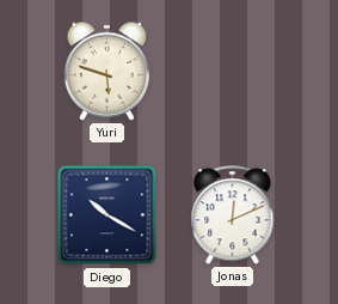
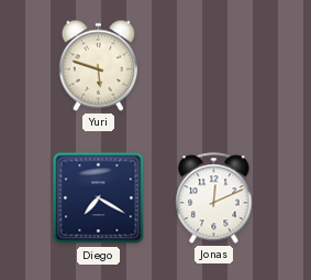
Diego: 10:20 -> 7:20 (99, 198)
